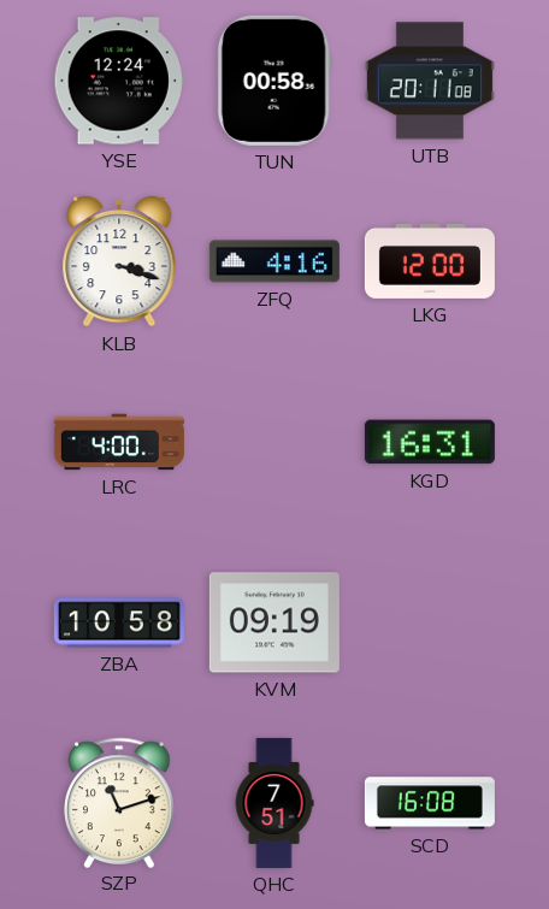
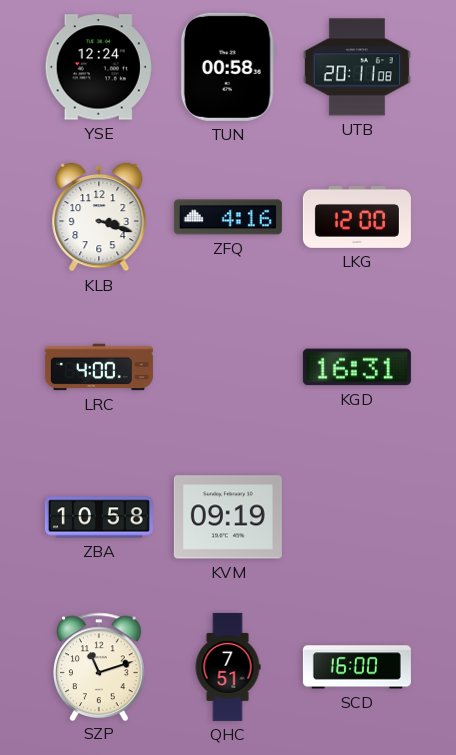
SCD: 16:08 -> 16:00 (357, 667)
